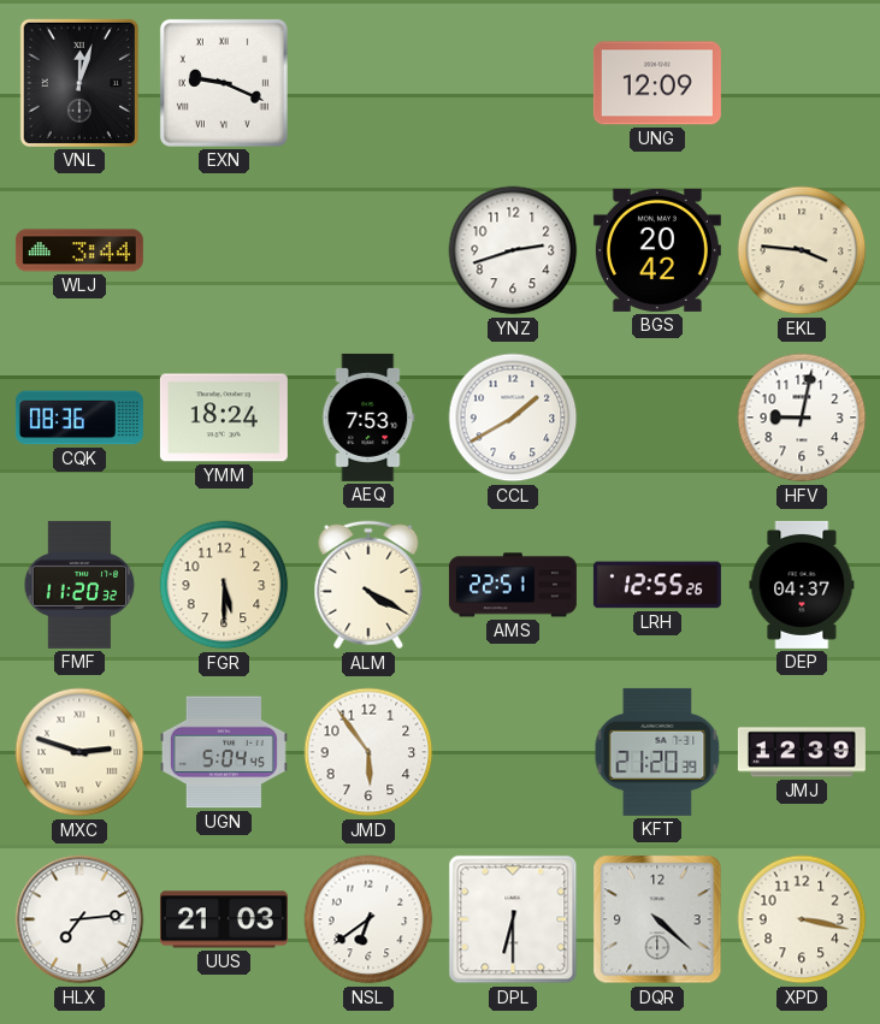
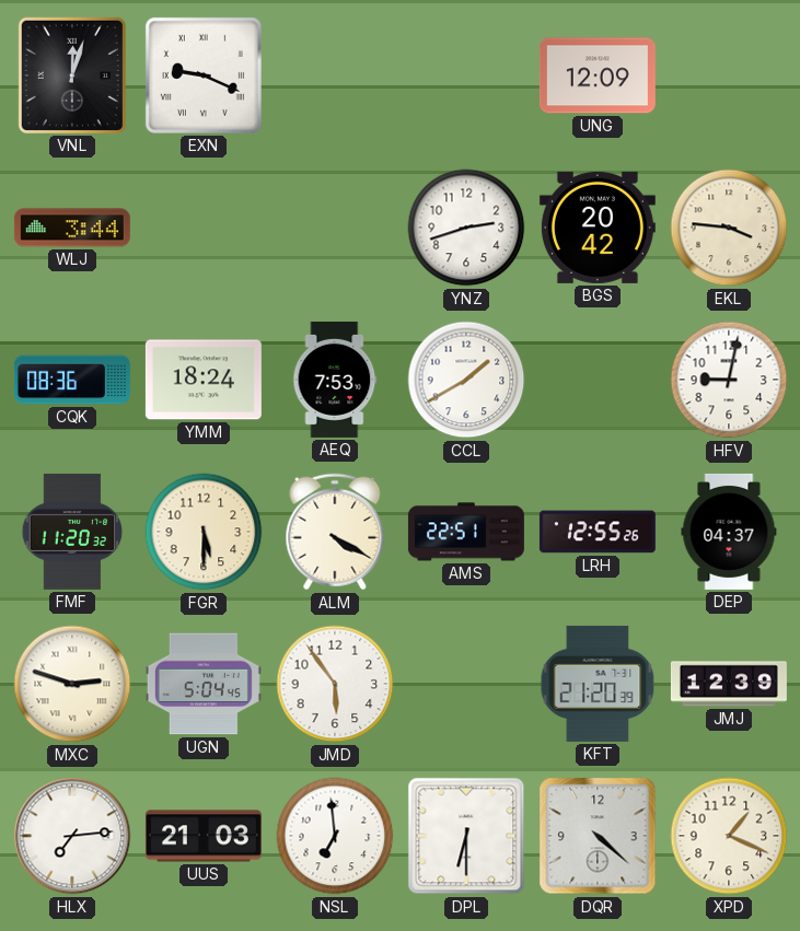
NSL: 6:39 -> 6:59 (335, 836)
XPD: 3:17 -> 1:19 (729, 836)
